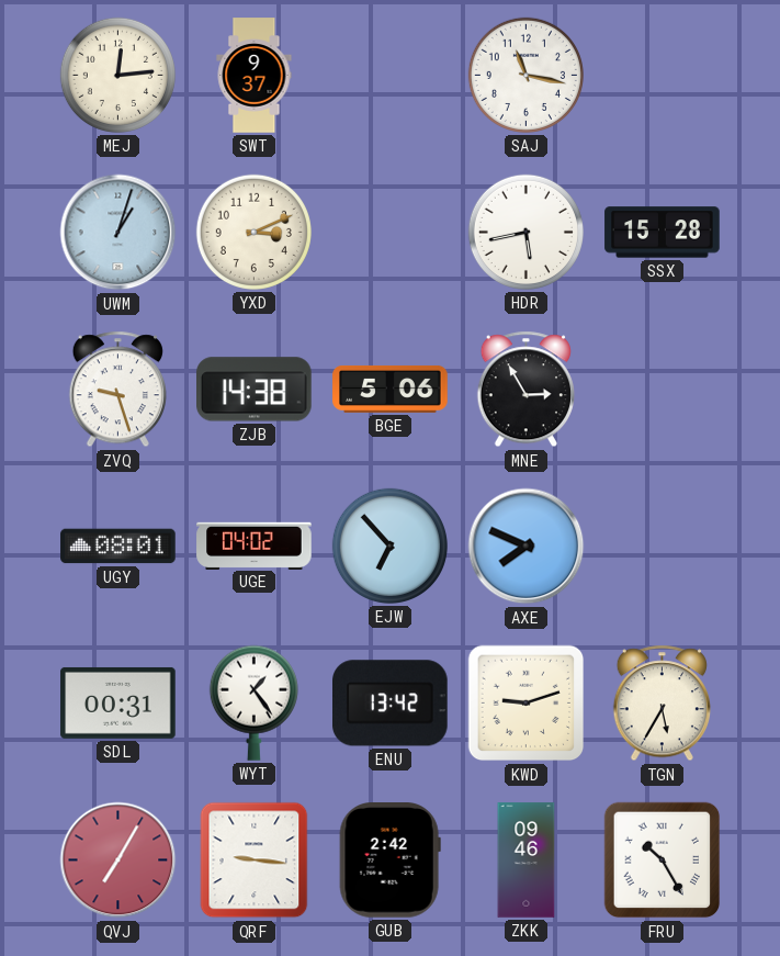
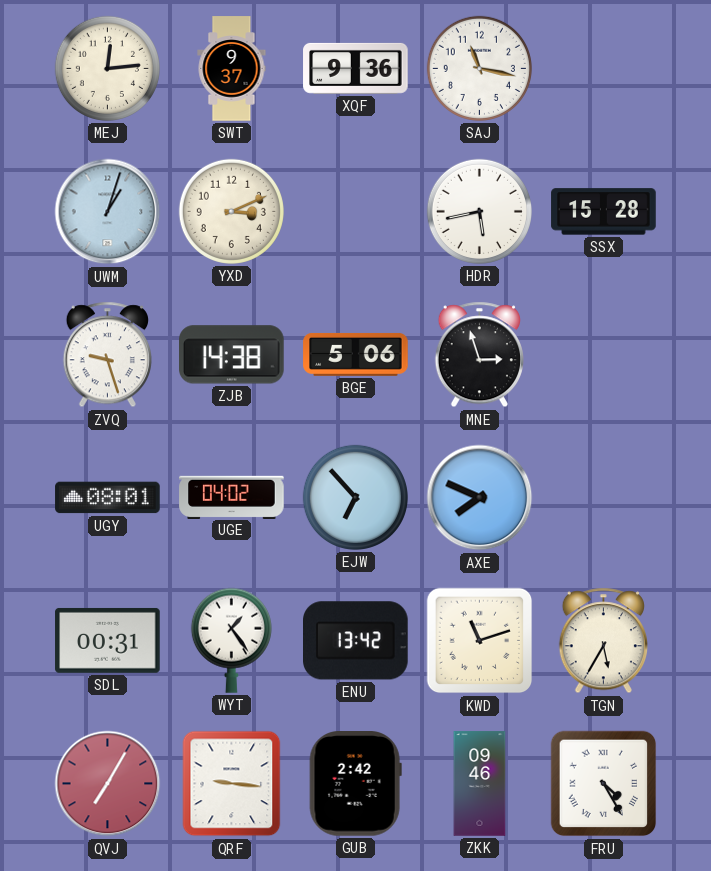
XQF: none -> 9:36 (356, 68)
MNE: 2:55 -> 2:57 (479, 355)
KWD: 9:12 -> 11:12 (480, 641)
FRU: 10:25 -> 4:25 (604, 784)
